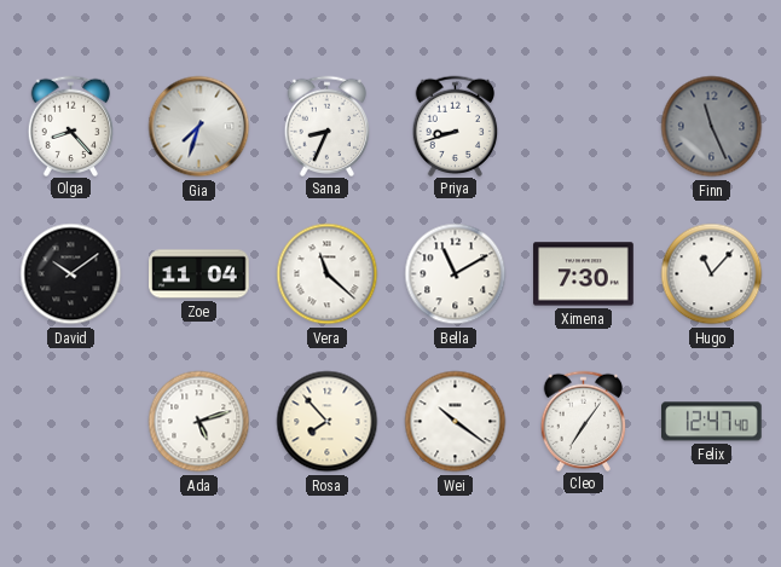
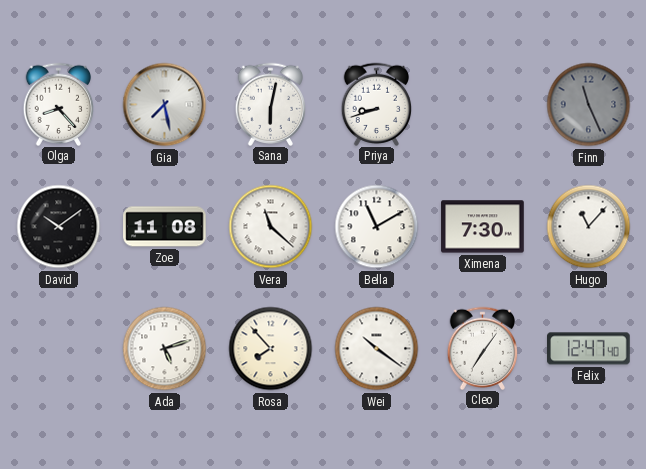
Gia: 7:33 -> 7:28 (165, 105)
Sana: 8:34 -> 6:02 (271, 104)
Zoe: 11:04 -> 11:08 (165, 227)
